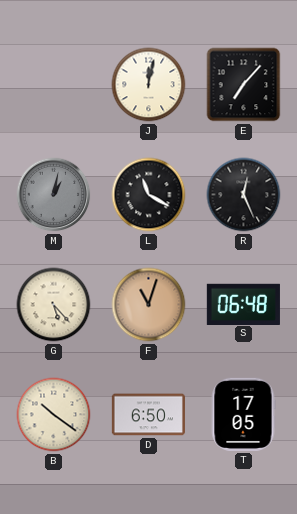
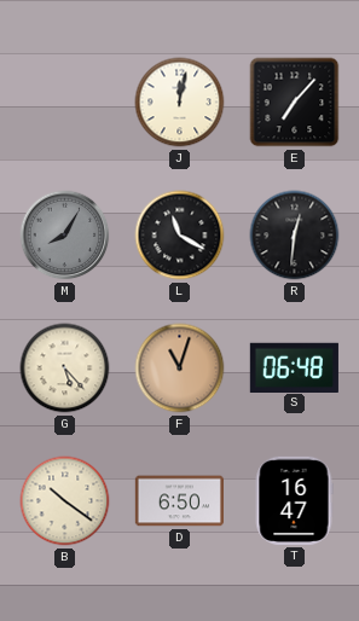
M: 1:02 -> 8:05 (65, 236)
R: 12:26 -> 12:31 (295, 236)
T: 17:05 -> 16:47 (294, 500)
